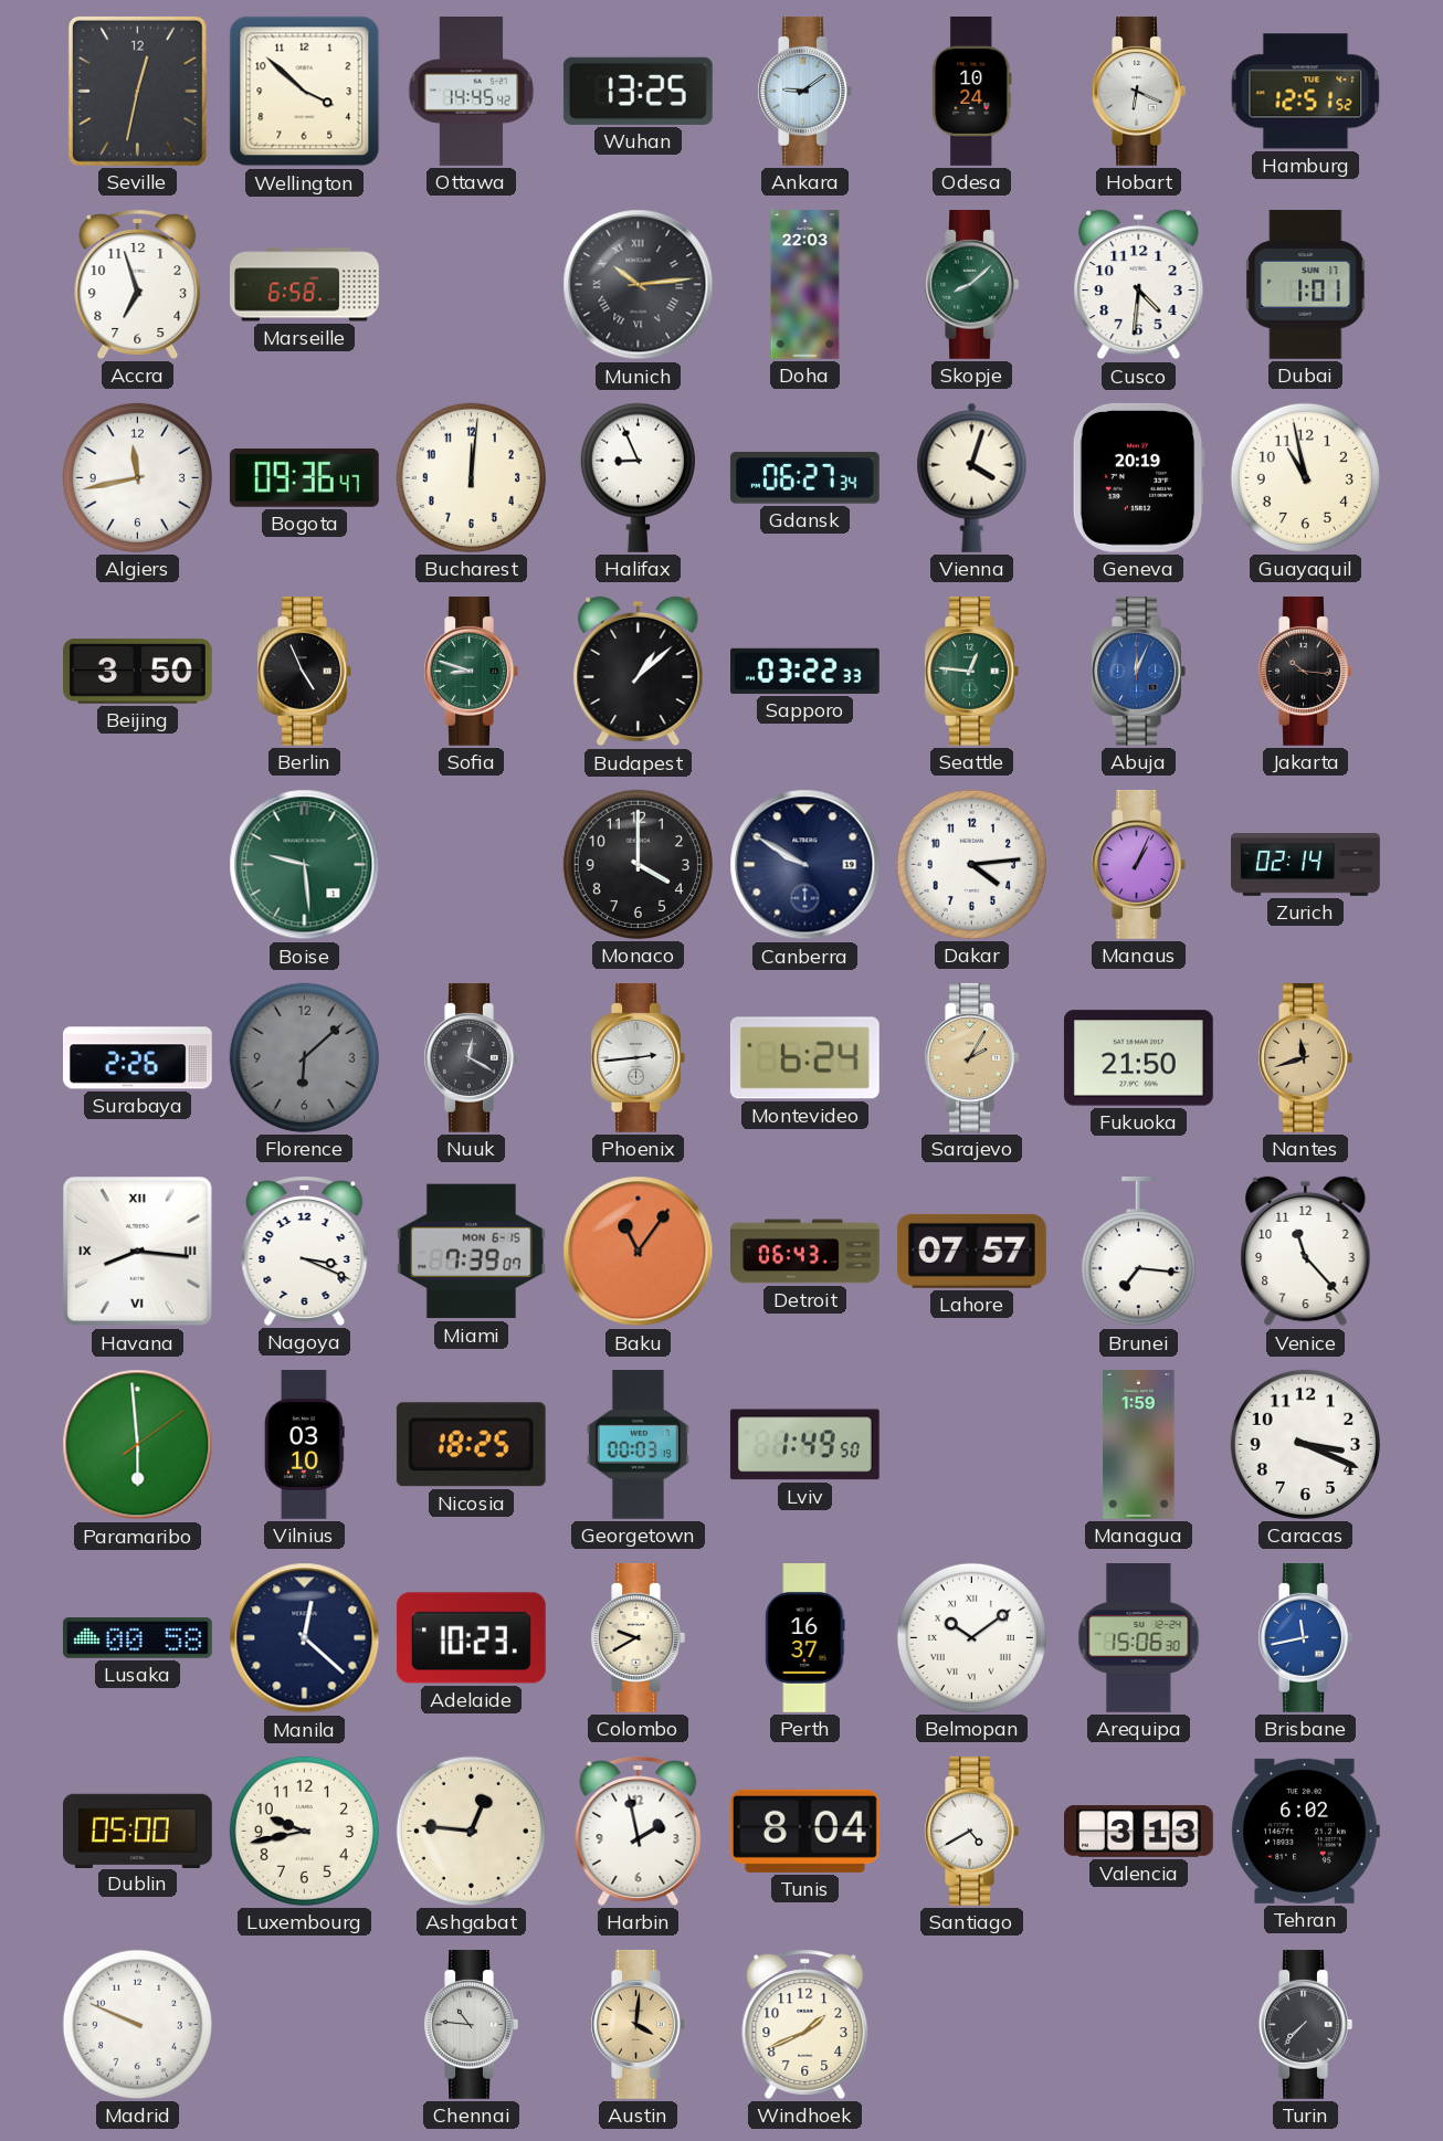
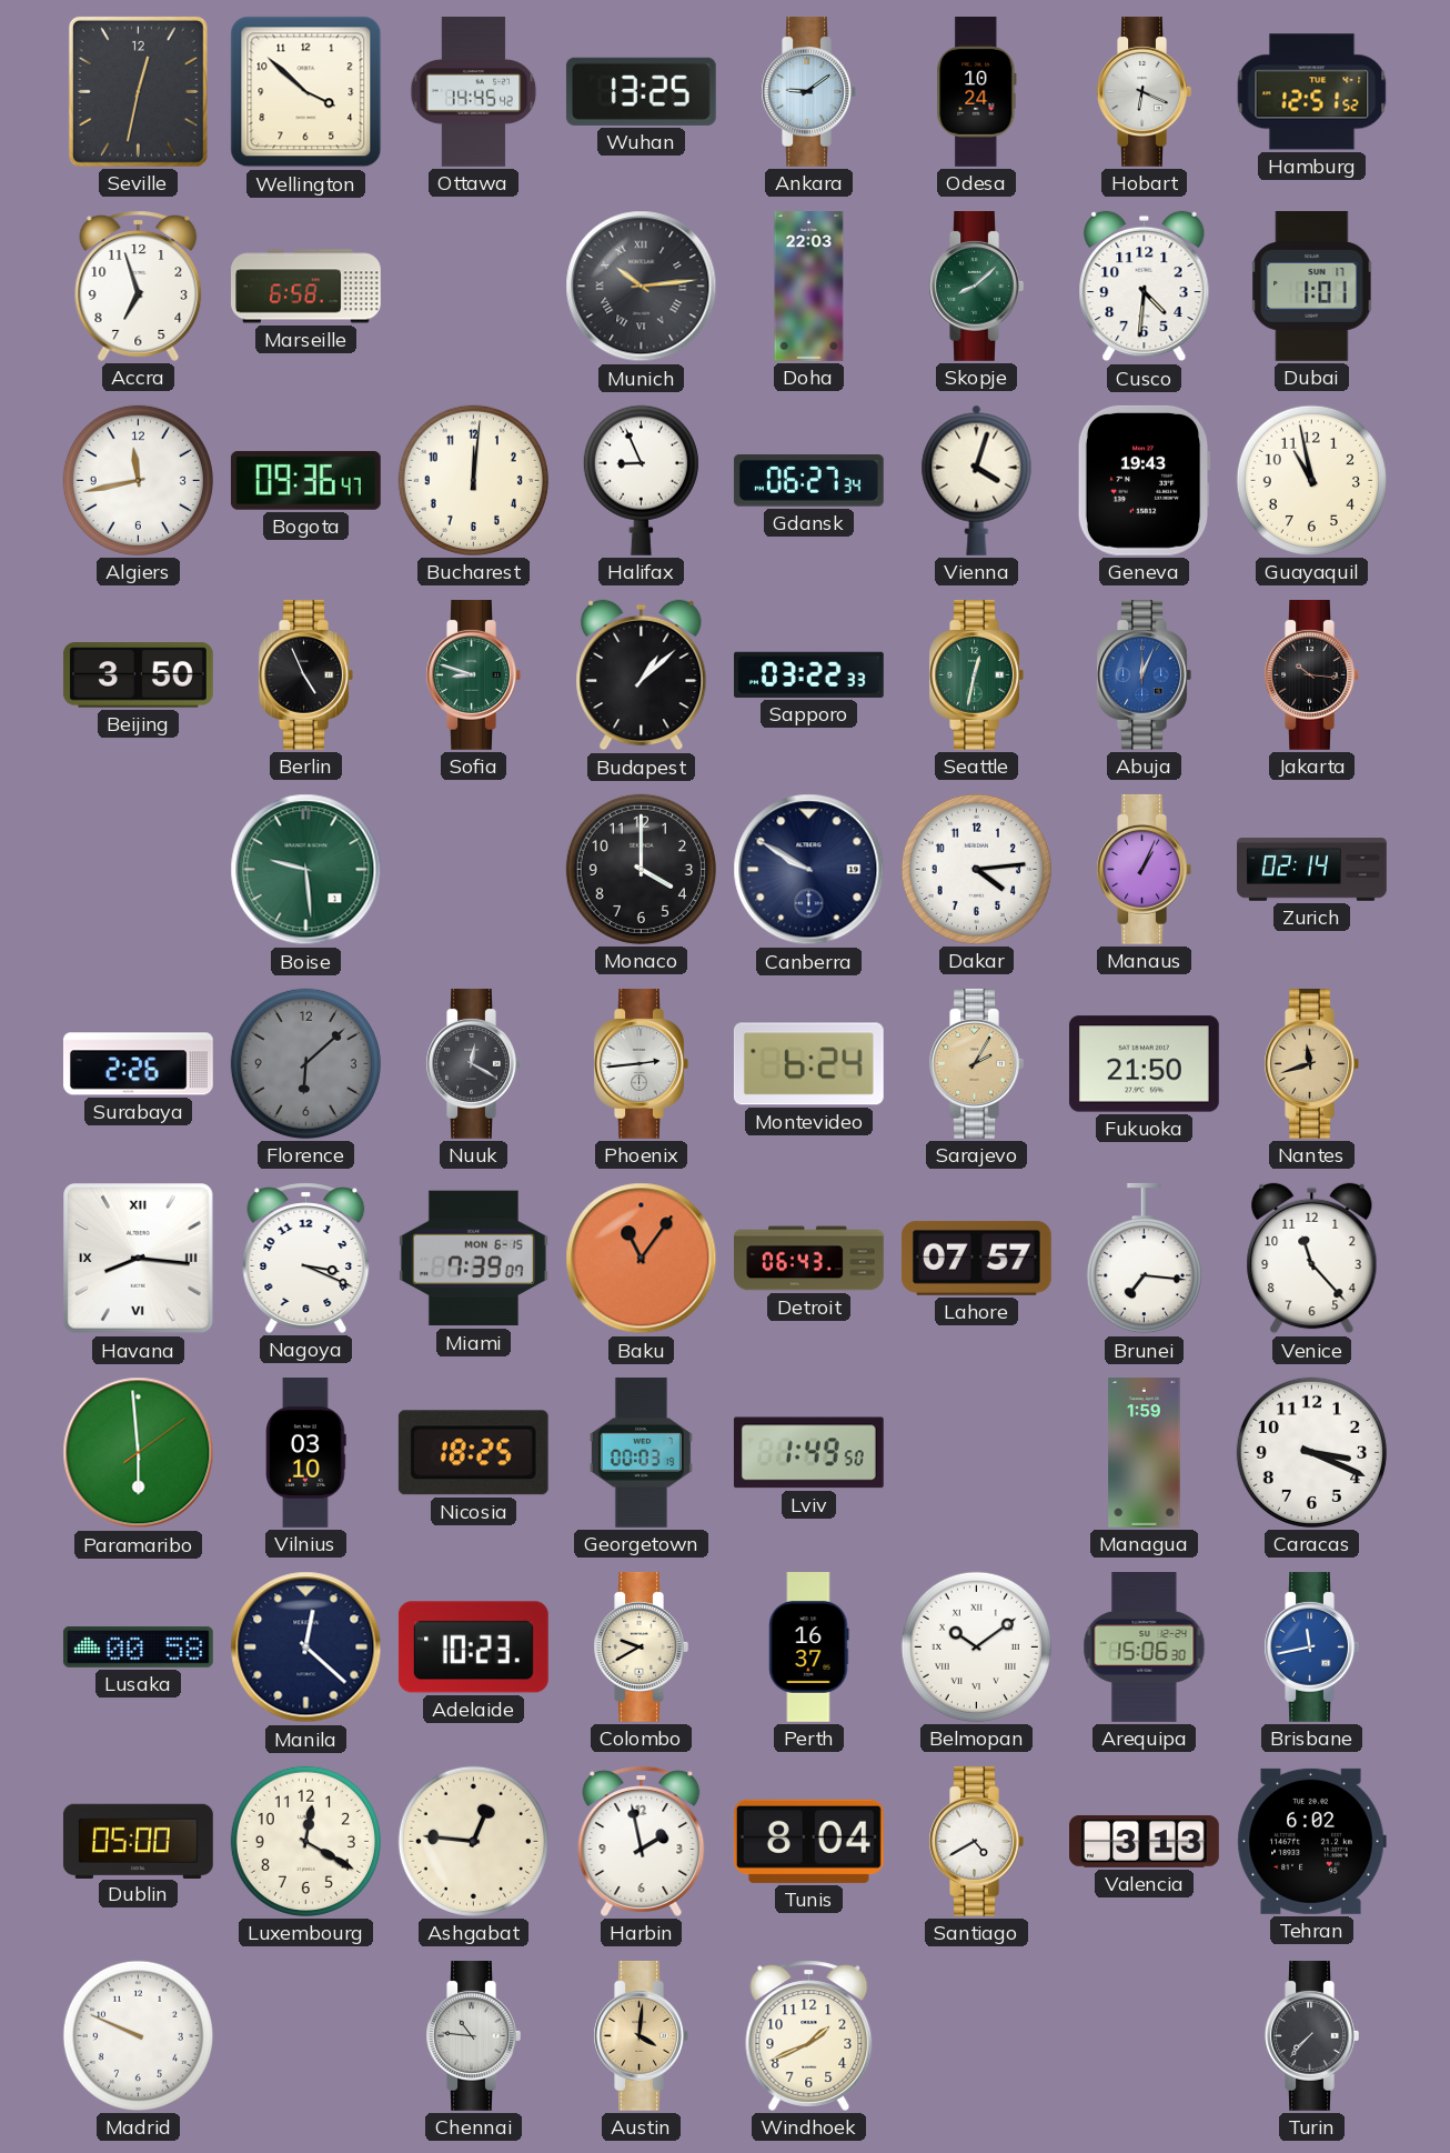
Geneva: 20:19 -> 19:43 (1144, 480)
Seattle: 12:46 -> 12:32 (976, 674)
Luxembourg: 9:43 -> 12:20 (305, 1841)
